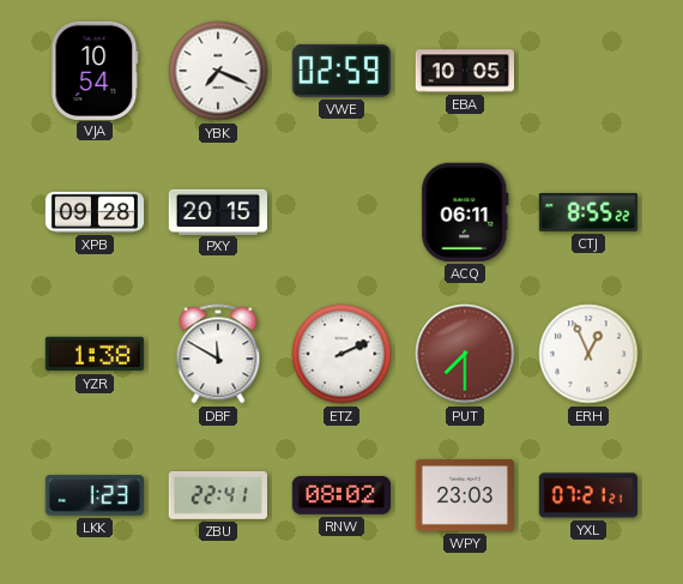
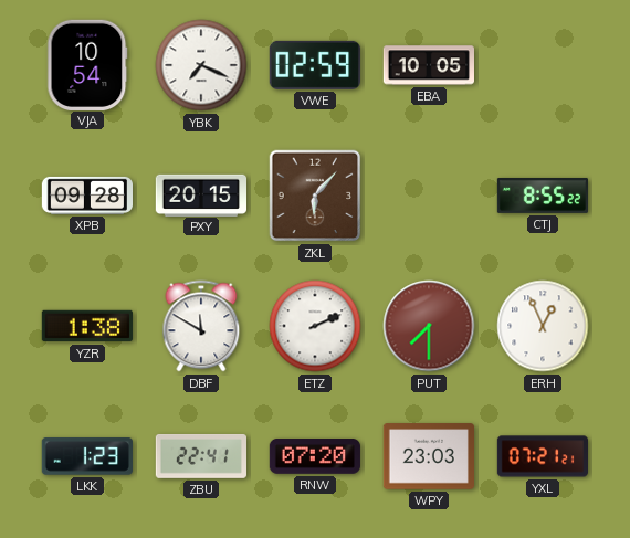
ZKL: none -> 6:07 (315, 196)
ACQ: 06:11 -> none (465, 212)
RNW: 08:02 -> 07:20 (315, 456)
